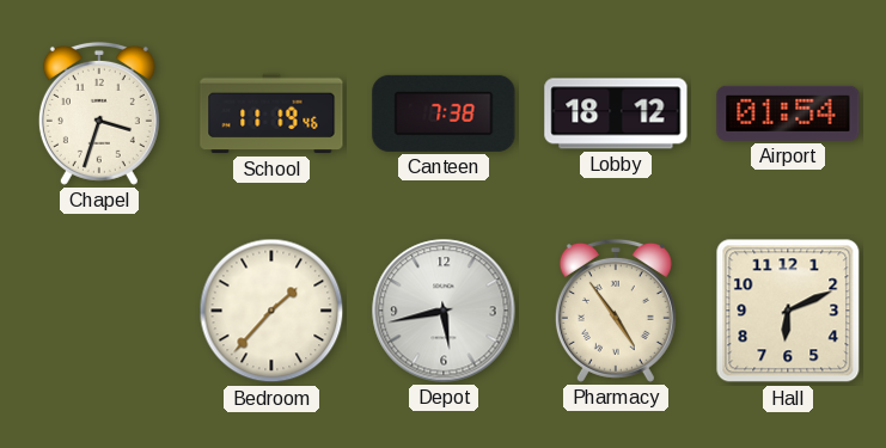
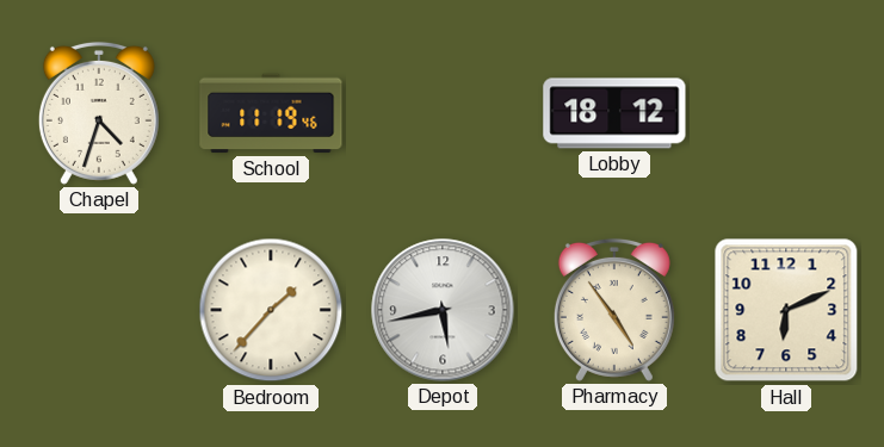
Chapel: 3:33 -> 4:33 (99, 113)
Canteen: 7:38 -> none (444, 113)
Airport: 01:54 -> none (788, 113)
